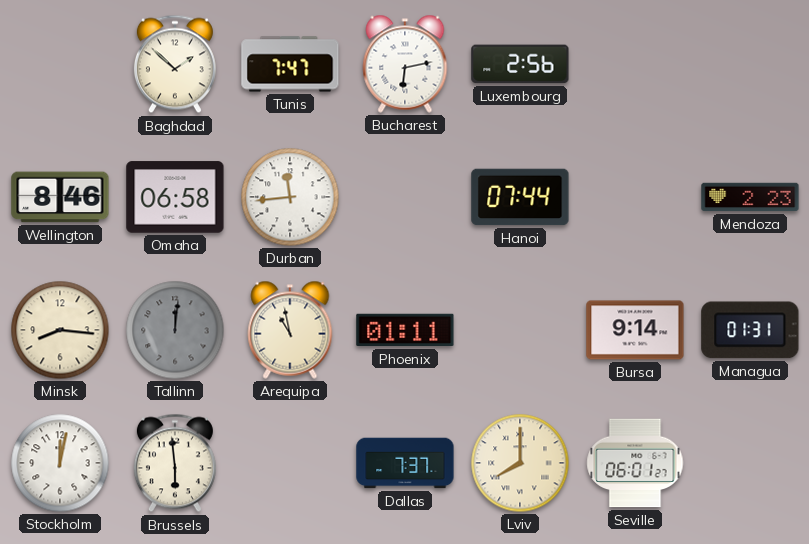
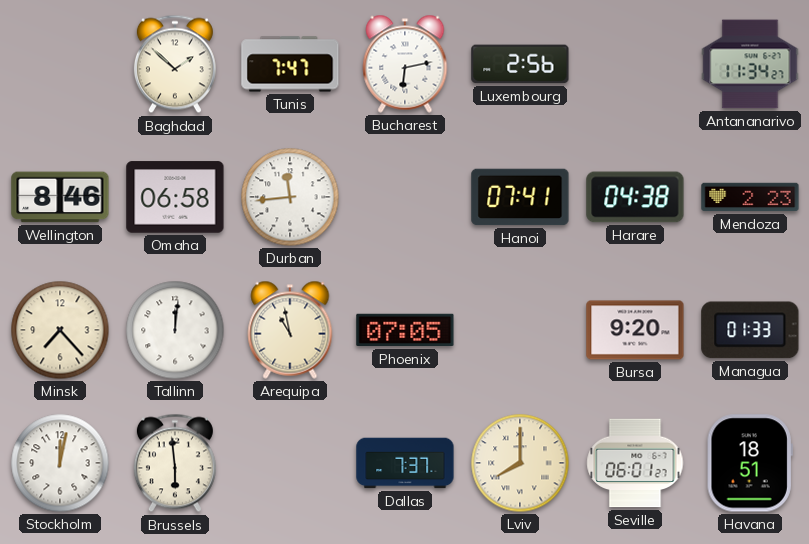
Antananarivo: none -> 11:34 (750, 64)
Hanoi: 07:44 -> 07:41 (520, 197)
Harare: none -> 04:38 (635, 197)
Minsk: 8:16 -> 7:23 (60, 330)
Tallinn dial: grey -> white (175, 330)
Phoenix: 01:11 -> 07:05 (405, 330)
Bursa: 9:14 -> 9:20 (635, 330)
Managua: 01:31 -> 01:33 (750, 330)
Havana: none -> 18:51 (750, 463)
